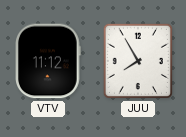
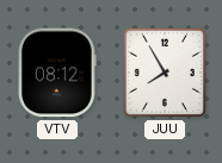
VTV: 11:12 -> 08:12 (58, 73)
